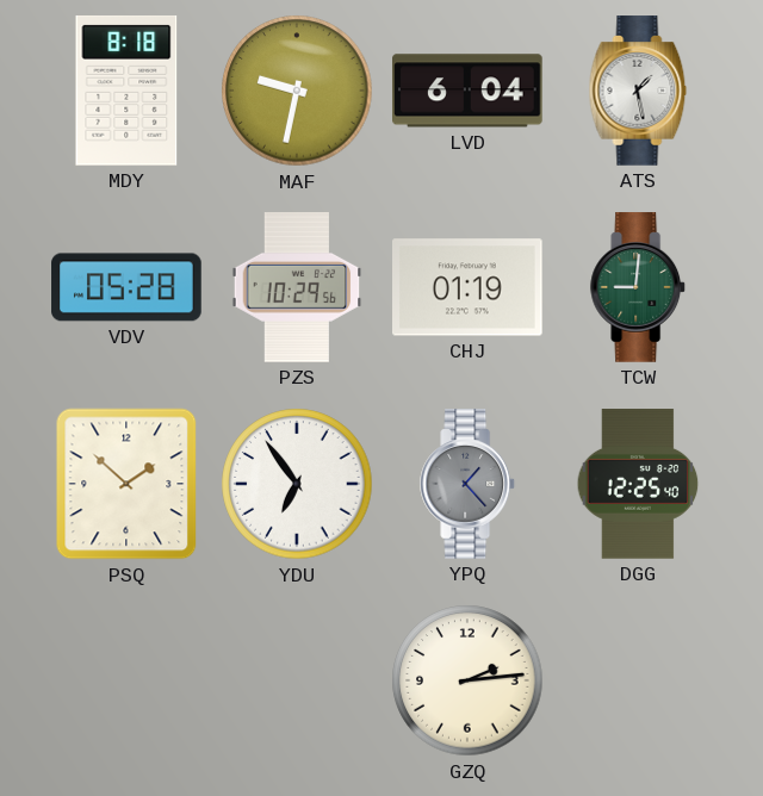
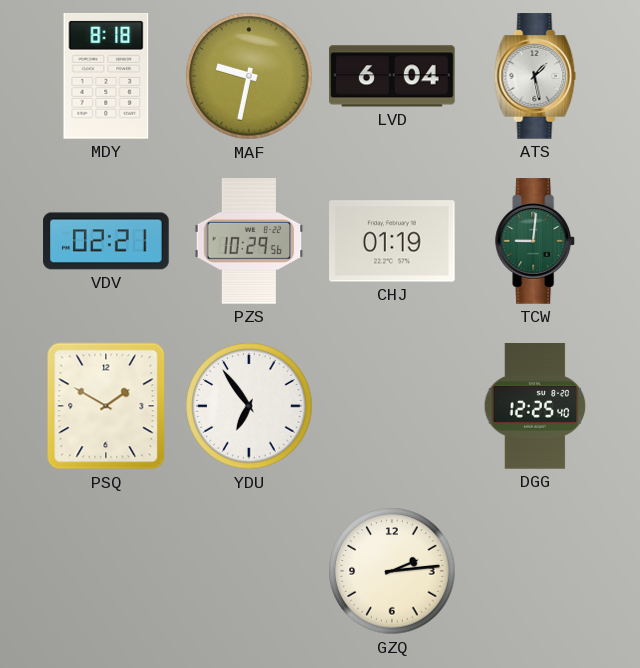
VDV: 05:28 -> 02:21 (106, 241)
PSQ: 1:52 -> 1:50 (106, 406)
YPQ: 1:23 -> none (469, 484)
